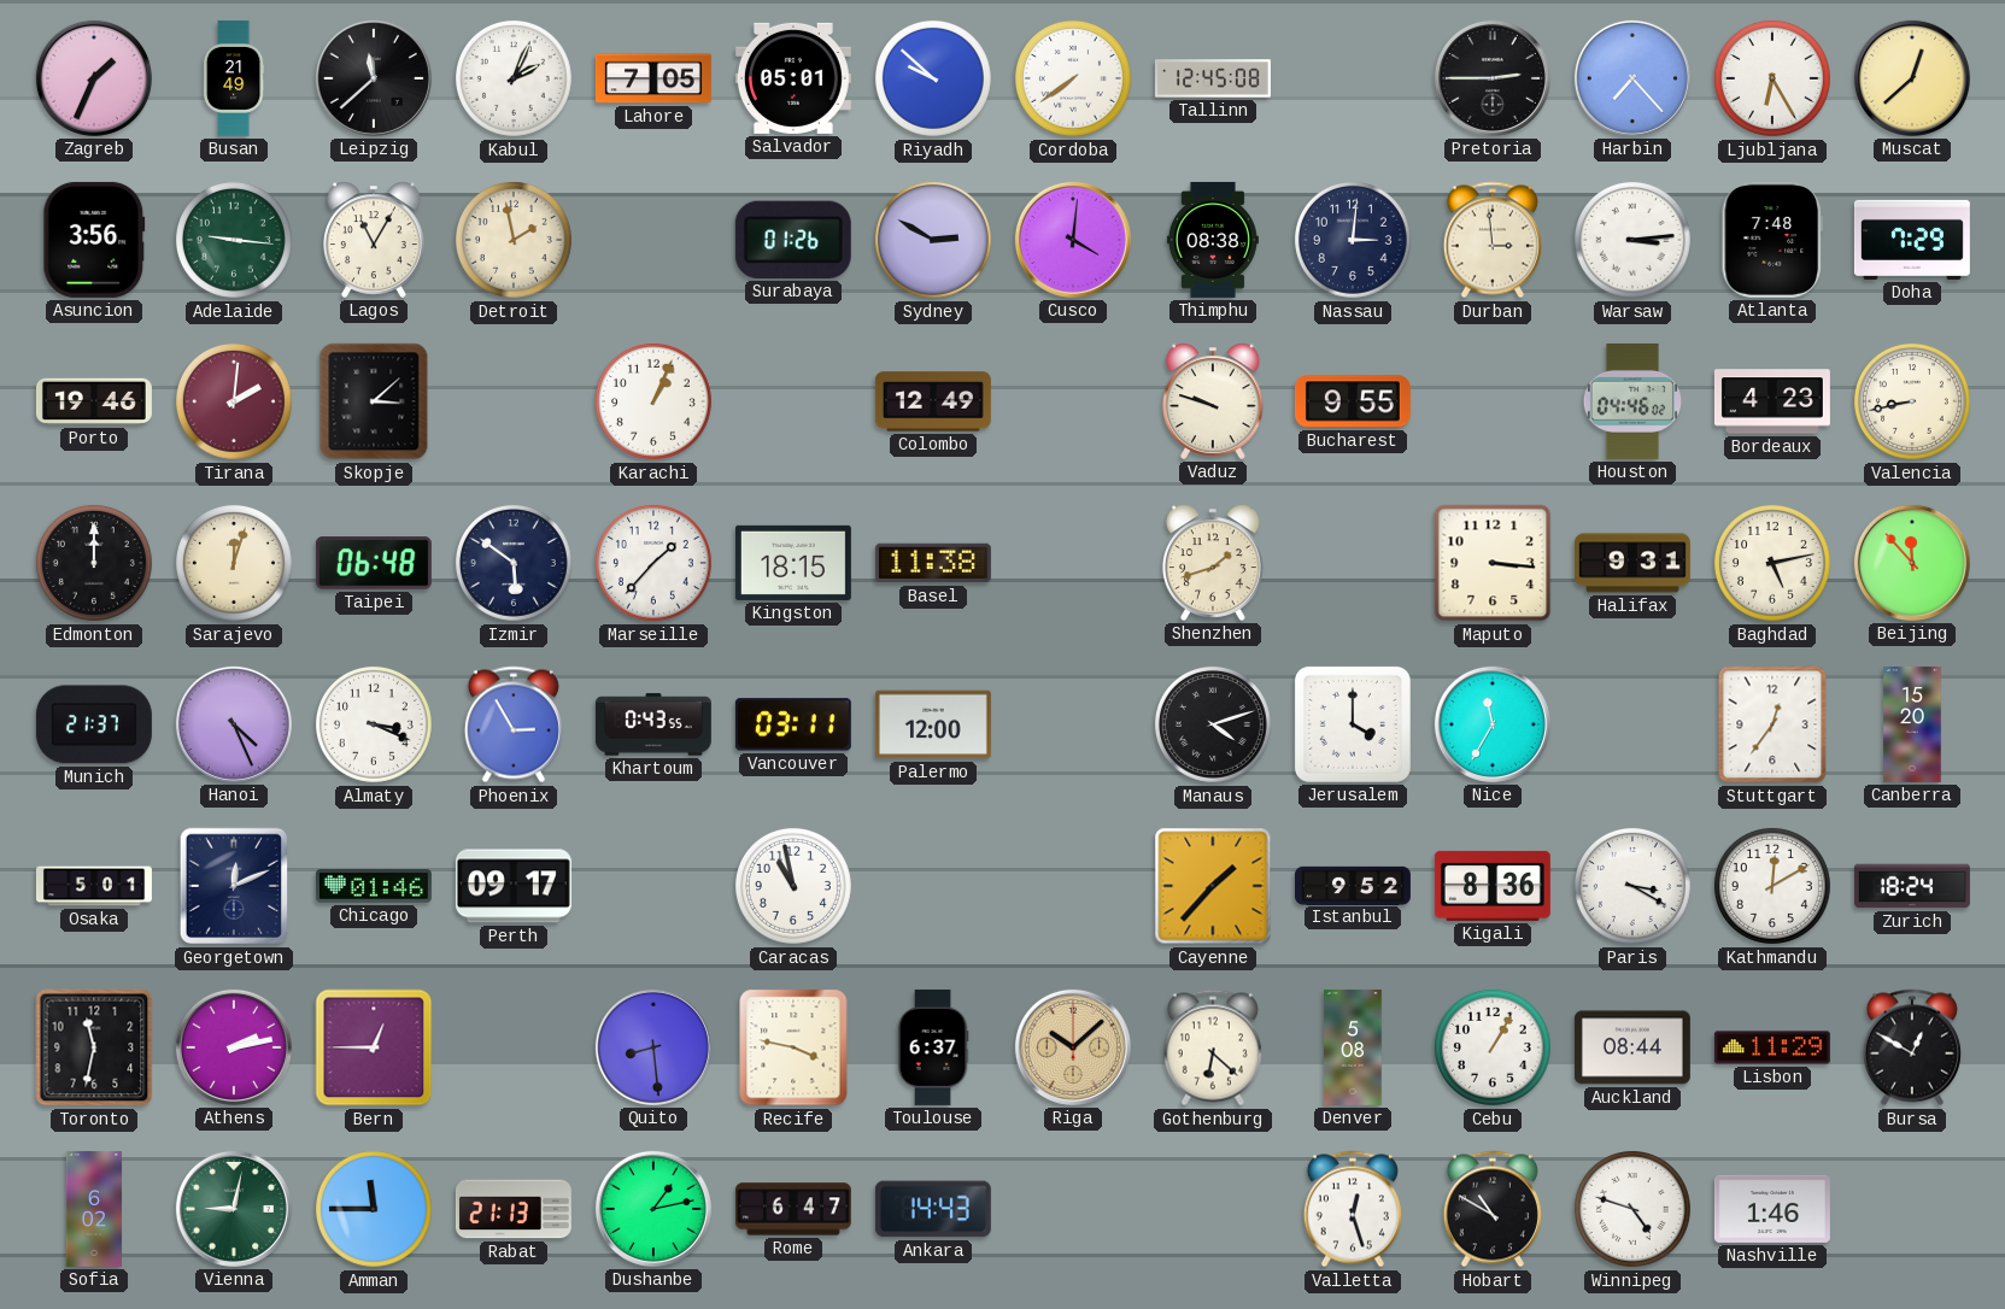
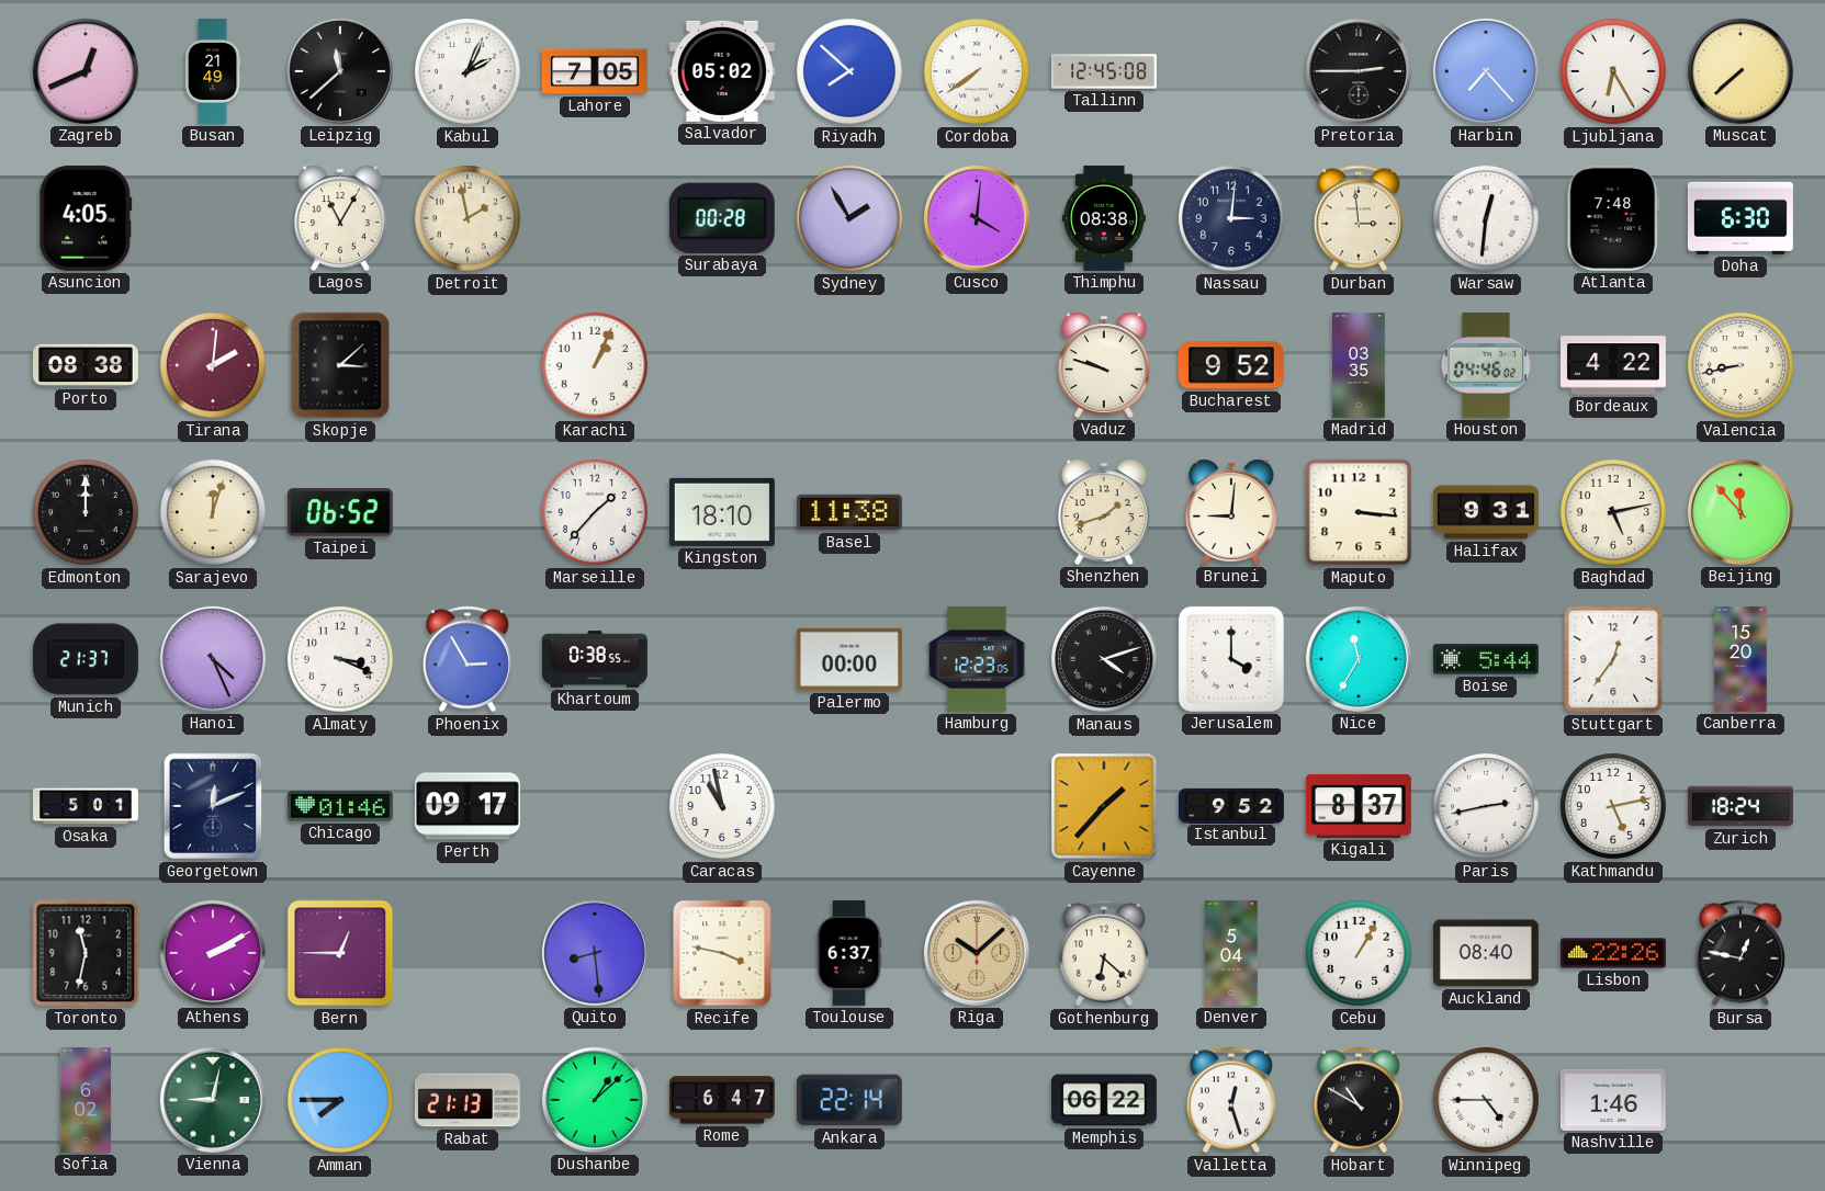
Zagreb: 1:34 -> 12:41 (86, 71)
Salvador: 05:01 -> 05:02 (722, 71)
Riyadh: 9:52 -> 7:52 (849, 71)
Muscat: 12:38 -> 7:38 (1740, 71)
Asuncion: 3:56 -> 4:05 (86, 218)
Adelaide: 9:16 -> none (234, 240)
Surabaya: 01:26 -> 00:28 (722, 218)
Sydney: 2:50 -> 1:55 (849, 218)
Warsaw: 3:14 -> 12:31 (1486, 218)
Doha: 7:29 -> 6:30 (1740, 218)
Porto: 19:46 -> 08:38 (86, 365)
Colombo: 12:49 -> none (933, 401)
Bucharest: 9:55 -> 9:52 (1231, 365)
Madrid: none -> 03:35 (1359, 365)
Bordeaux: 4:23 -> 4:22 (1613, 365)
Taipei: 06:48 -> 06:52 (340, 512)
Izmir: 5:51 -> none (514, 563)
Kingston: 18:15 -> 18:10 (722, 512)
Brunei: none -> 9:01 (1231, 512)
Khartoum: 0:43 -> 0:38 (595, 659)
Vancouver: 03:11 -> none (793, 724)
Palermo: 12:00 -> 00:00 (849, 659)
Hamburg: none -> 12:23 (978, 659)
Boise: none -> 5:44 (1486, 659)
Kigali: 8:36 -> 8:37 (1359, 806)
Paris: 3:20 -> 2:43 (1486, 806)
Kathmandu: 12:10 -> 5:13 (1613, 806)
Athens: 2:13 -> 2:10 (213, 953)
Denver: 5:08 -> 5:04 (1231, 953)
Auckland: 08:44 -> 08:40 (1486, 953)
Lisbon: 11:29 -> 22:26 (1613, 953)
Bursa: 12:50 -> 12:47 (1740, 953)
Amman: 11:45 -> 7:45 (340, 1100)
Dushanbe: 1:13 -> 1:08 (595, 1100)
Ankara: 14:43 -> 22:14 (849, 1100)
Memphis: none -> 06:22 (1104, 1100)
Winnipeg: 4:48 -> 4:45 (1486, 1100)
